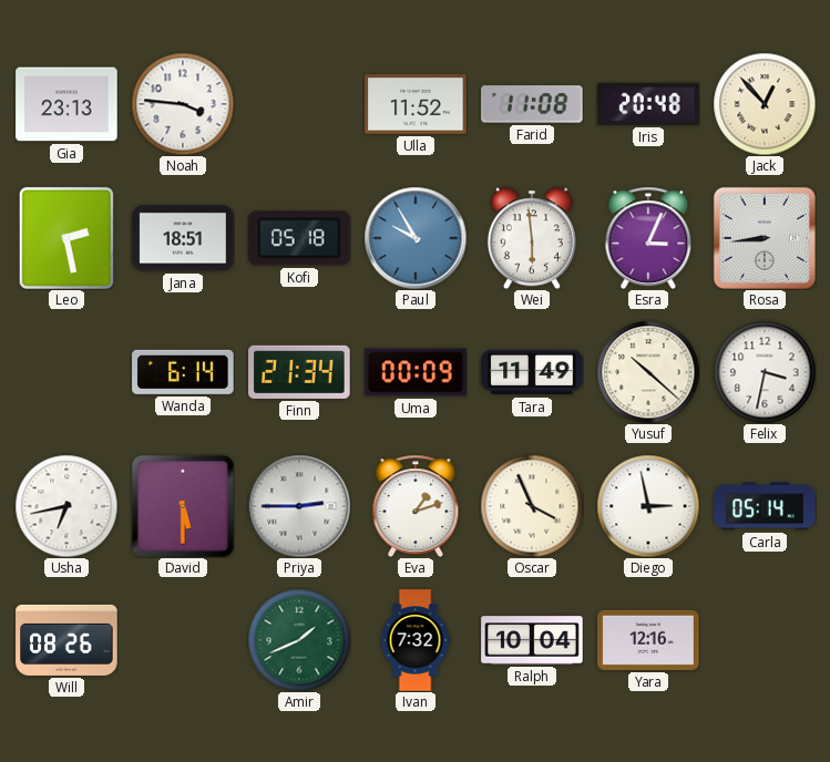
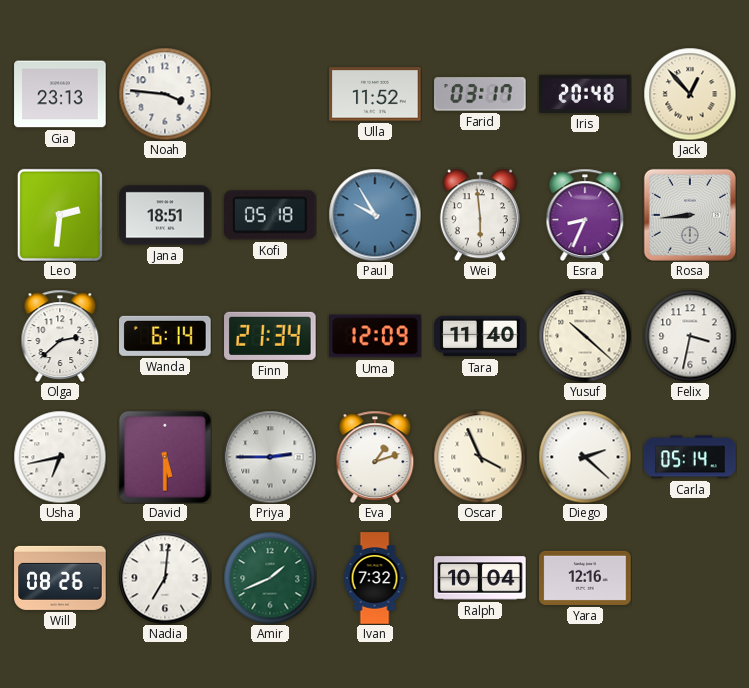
Farid: 11:08 -> 03:17 (480, 94)
Leo: 2:28 -> 2:31 (60, 215)
Esra: 3:04 -> 8:34 (585, 215)
Olga: none -> 2:38 (60, 336)
Uma: 00:09 -> 12:09 (375, 336)
Tara: 11:49 -> 11:40 (480, 336)
Diego: 2:58 -> 2:22 (585, 457)
Nadia: none -> 7:01 (165, 578)
